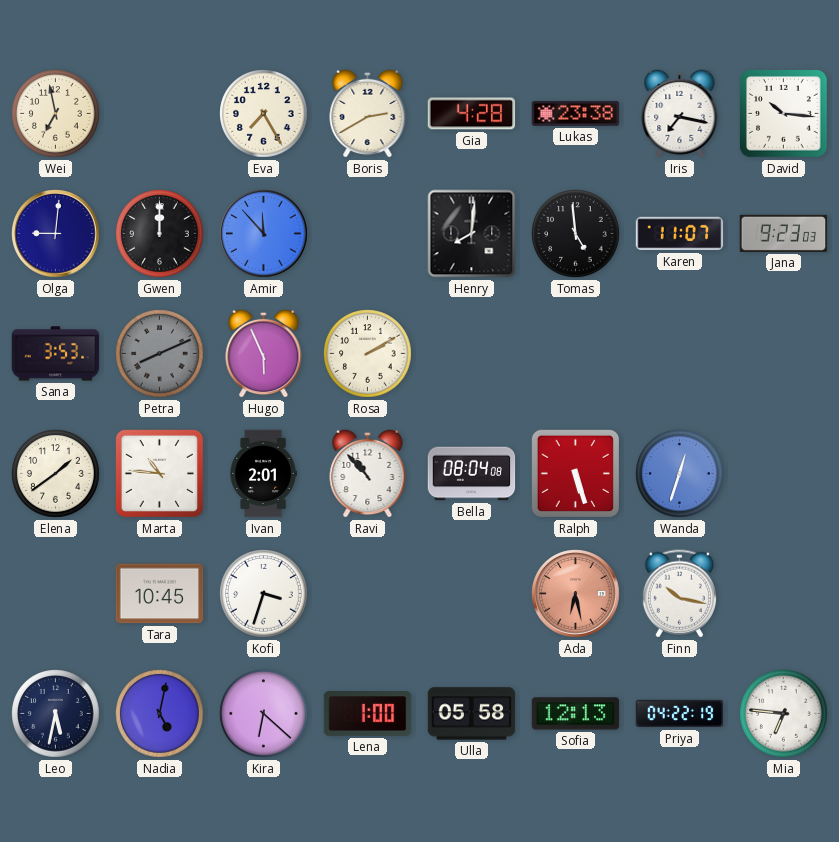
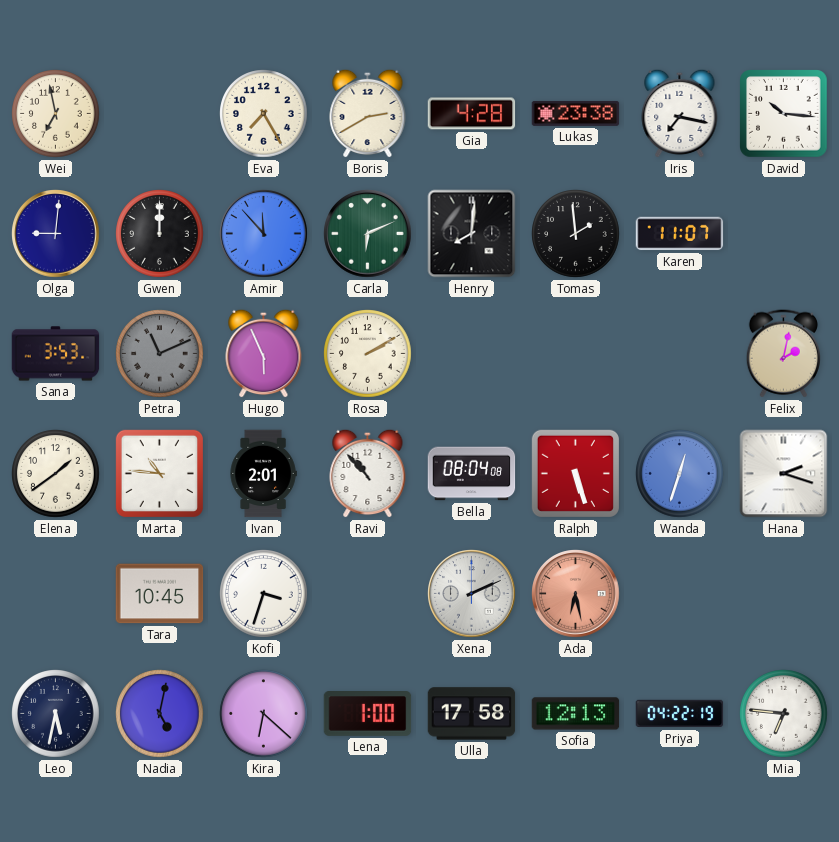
Carla: none -> 6:11 (368, 234)
Tomas: 4:59 -> 1:59 (576, 234)
Jana: 9:23 -> none (784, 233)
Petra: 8:11 -> 11:11 (160, 354)
Felix: none -> 2:02 (783, 354)
Hana: none -> 2:18 (784, 474)
Xena: none -> 2:11 (472, 594)
Finn: 10:17 -> none (679, 594)
Ulla: 05:58 -> 17:58 (472, 714)
